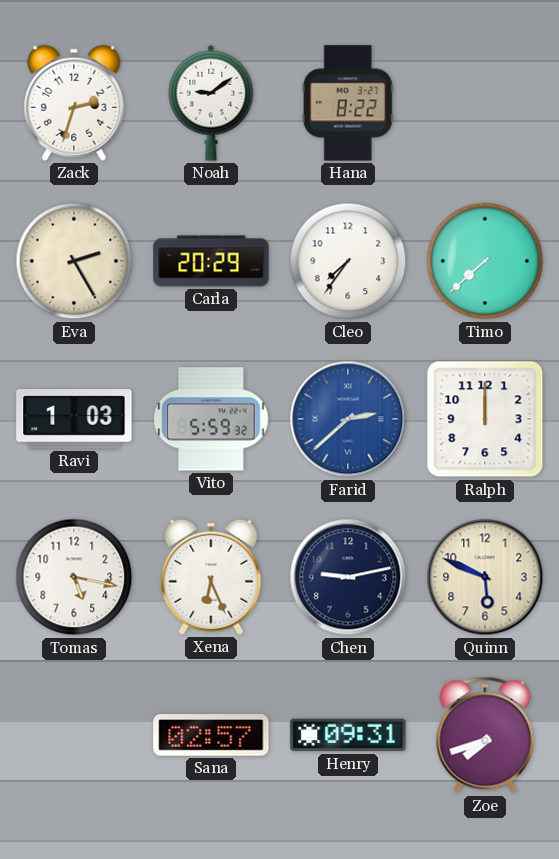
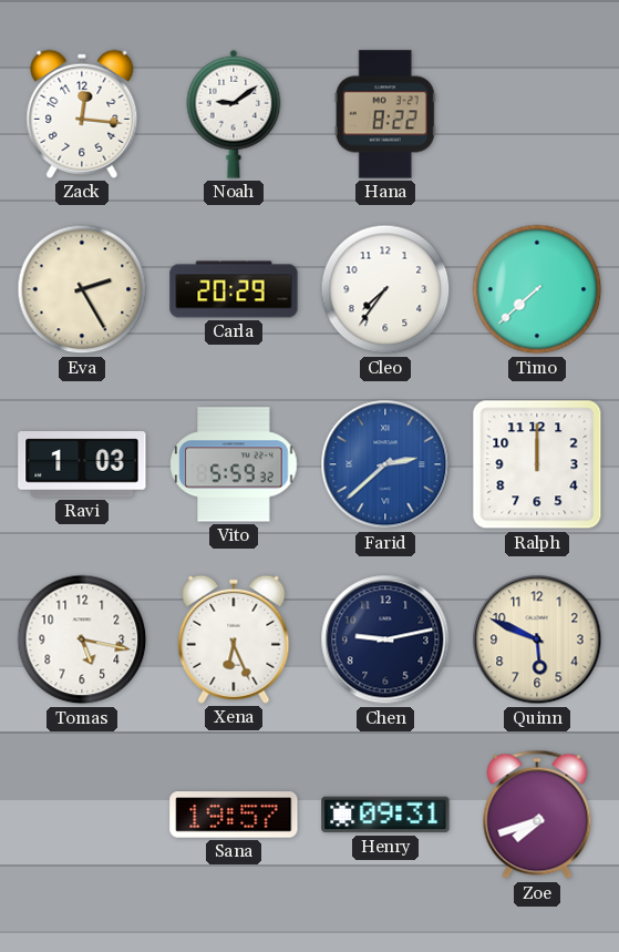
Zack: 2:33 -> 12:16 (82, 114)
Sana: 02:57 -> 19:57 (234, 815)
